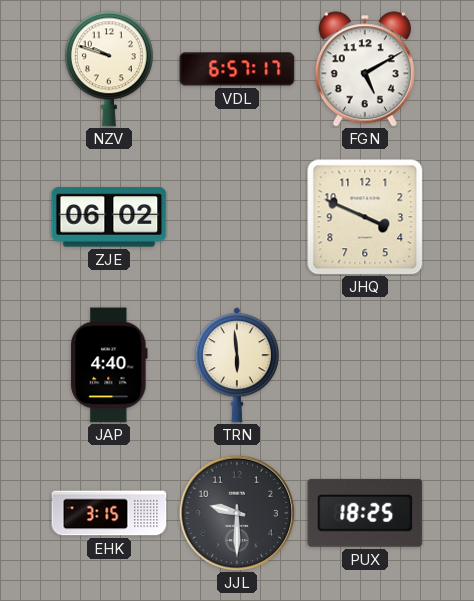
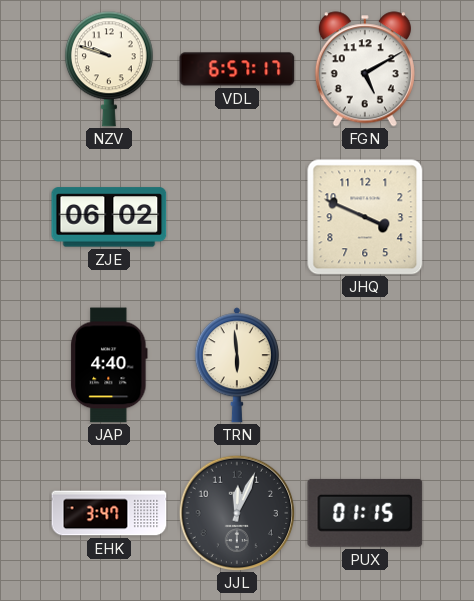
EHK: 3:15 -> 3:47 (109, 513)
JJL: 9:30 -> 12:04 (237, 513)
PUX: 18:25 -> 01:15 (365, 513)
